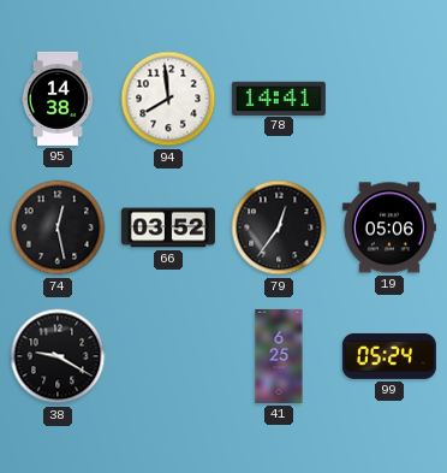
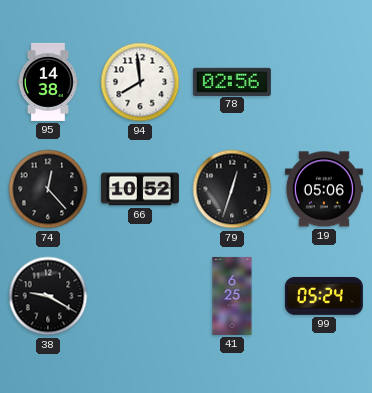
78: 14:41 -> 02:56 (232, 81)
74: 12:28 -> 12:23 (48, 189)
66: 03:52 -> 10:52 (140, 189)
79: 12:36 -> 12:33 (232, 189)
